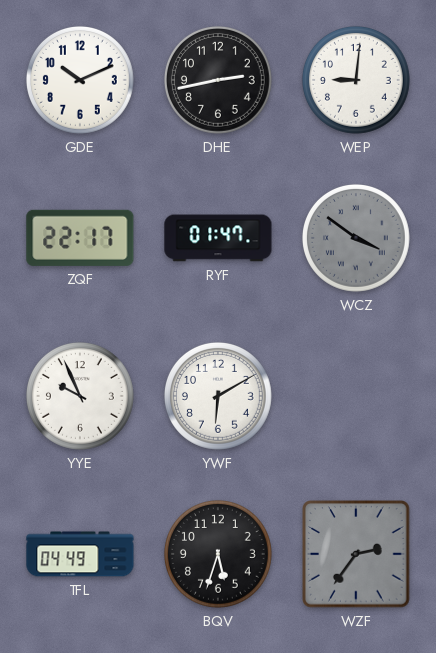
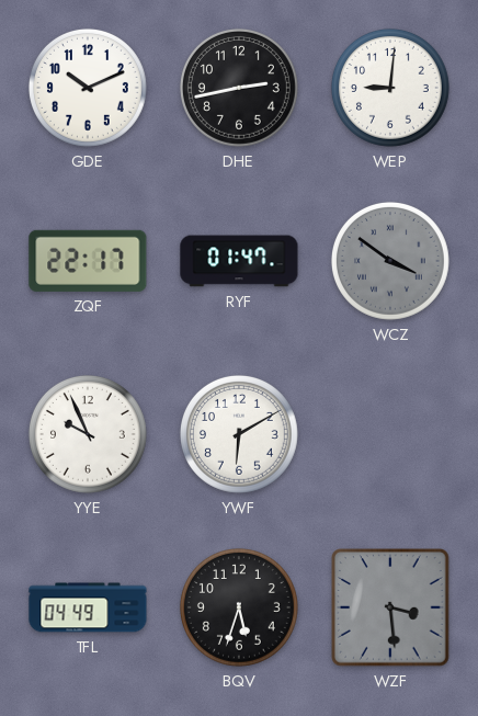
WZF: 2:36 -> 3:29 (391, 609)
